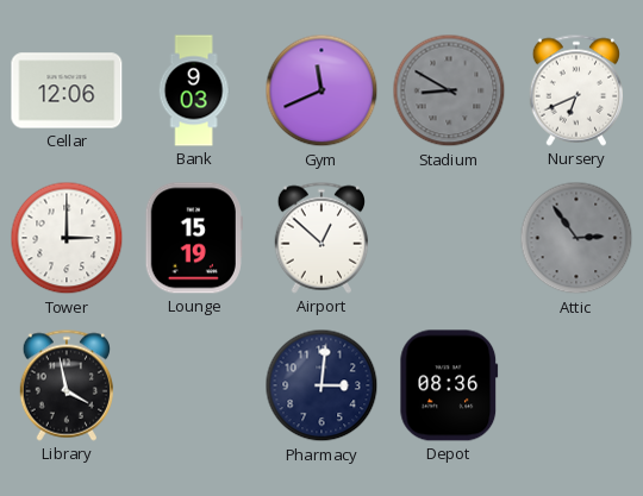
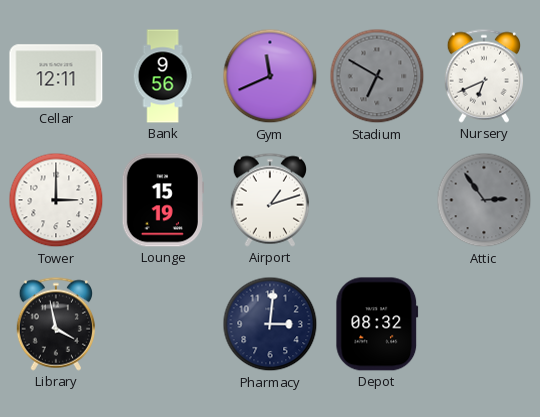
Cellar: 12:06 -> 12:11 (56, 76)
Bank: 9:03 -> 9:56 (163, 76)
Stadium: 8:50 -> 6:50 (377, 76)
Airport: 12:52 -> 1:12 (269, 200)
Depot: 08:36 -> 08:32 (377, 324)
